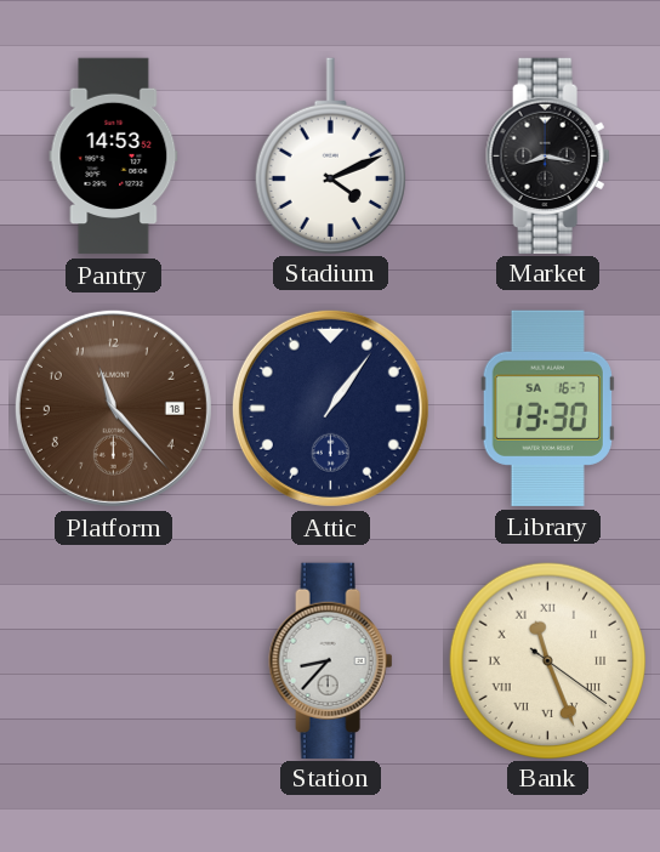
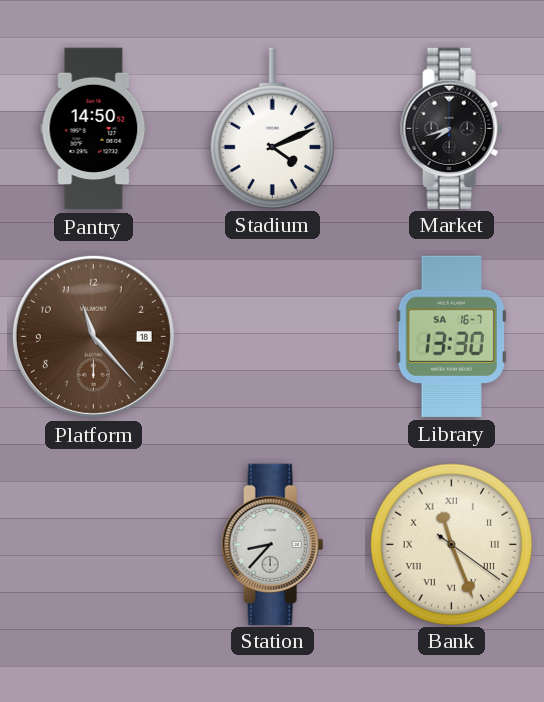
Pantry: 14:53 -> 14:50 (94, 129)
Market: 8:17 -> 7:42 (452, 128)
Attic: 1:06 -> none (330, 408)
